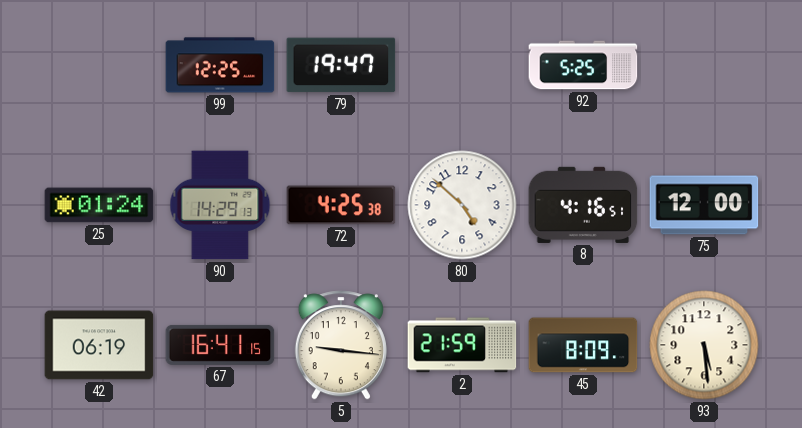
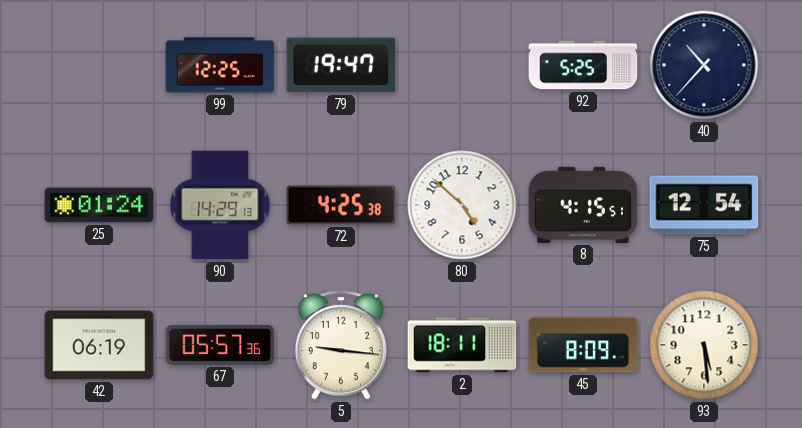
40: none -> 10:37 (704, 65)
8: 4:16 -> 4:15 (583, 205)
75: 12:00 -> 12:54 (704, 205)
67: 16:41 -> 05:57 (220, 345)
2: 21:59 -> 18:11 (462, 345)
